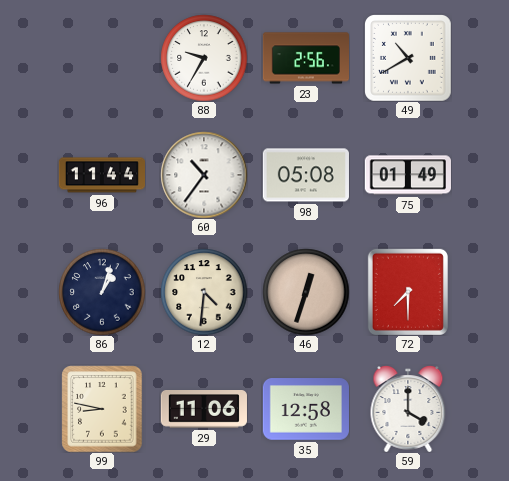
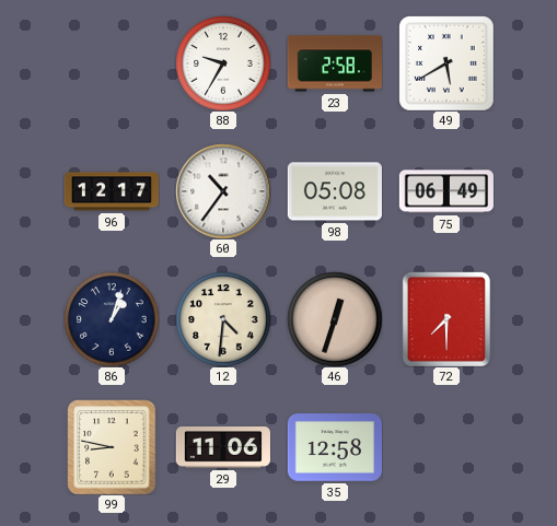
23: 2:56 -> 2:58 (334, 63)
49: 10:40 -> 5:40 (446, 63)
96: 11:44 -> 12:17 (111, 191)
75: 01:49 -> 06:49 (446, 191)
59: 4:00 -> none (408, 409)
